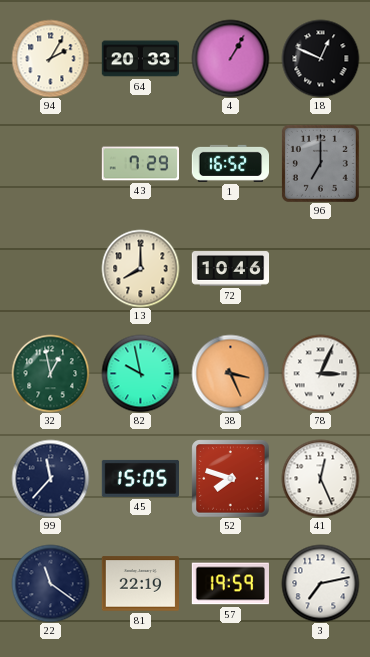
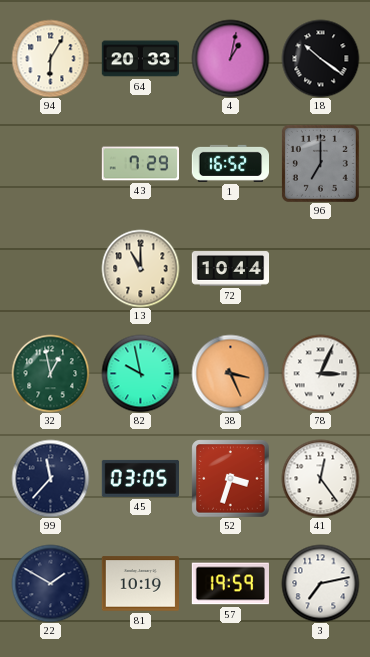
94: 2:05 -> 6:05 (50, 58)
4: 1:05 -> 1:02 (230, 58)
18: 12:49 -> 10:21 (320, 58)
13: 8:00 -> 11:00 (140, 268)
72: 10:46 -> 10:44 (230, 269)
45: 15:05 -> 03:05 (140, 478)
52: 7:48 -> 3:33 (230, 478)
41: 12:26 -> 12:24 (320, 478)
22: 11:21 -> 1:50 (50, 583)
81: 22:19 -> 10:19 (140, 584)
